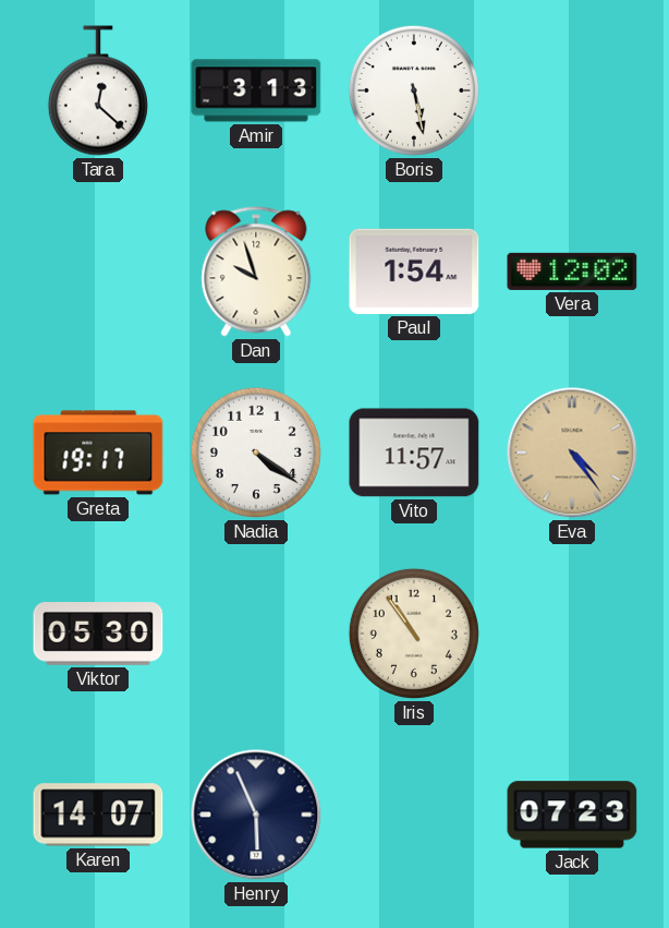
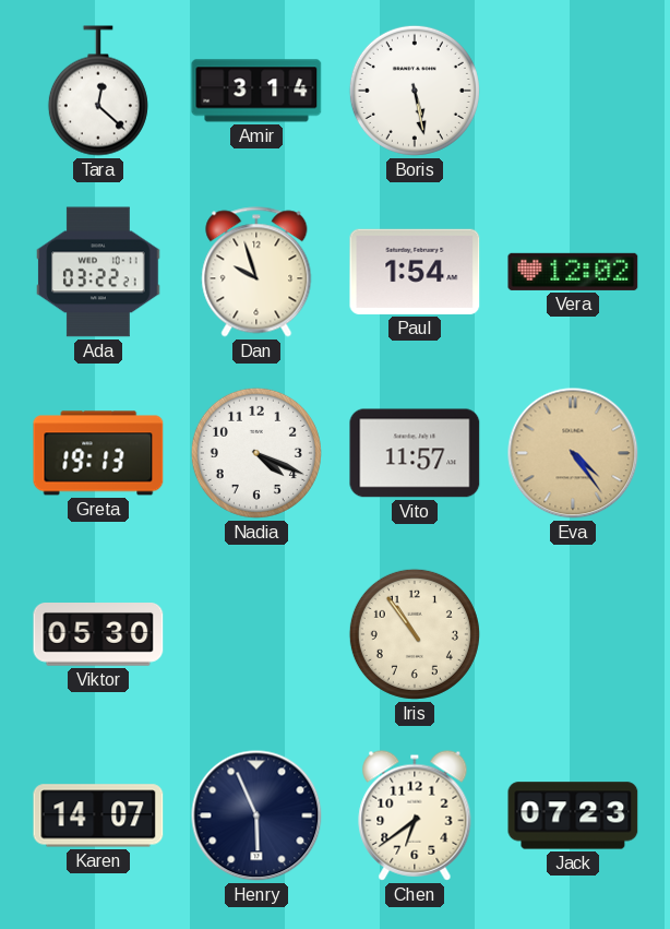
Amir: 3:13 -> 3:14 (256, 91)
Ada: none -> 03:22 (98, 272)
Greta: 19:17 -> 19:13 (98, 453)
Nadia: 4:21 -> 4:19 (256, 453)
Chen: none -> 6:39 (415, 815)
